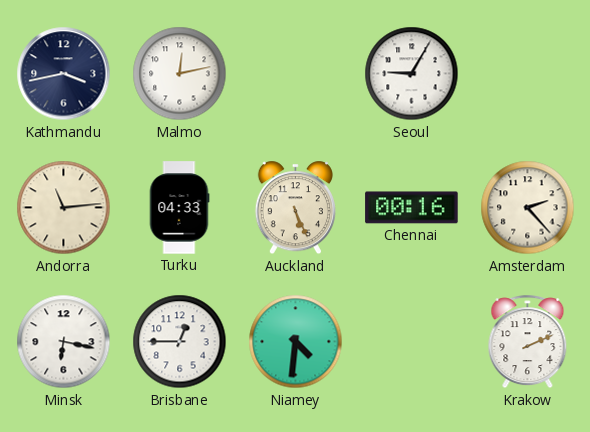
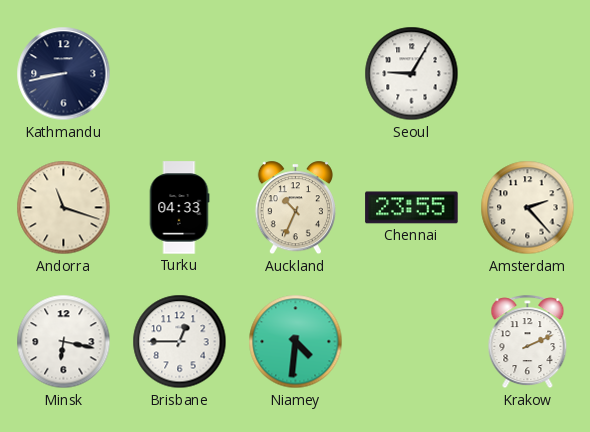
Kathmandu: 3:43 -> 8:43 (64, 74)
Malmo: 12:13 -> none (180, 74)
Andorra: 11:14 -> 11:18 (64, 208)
Auckland: 5:26 -> 10:34 (295, 208)
Chennai: 00:16 -> 23:55 (412, 208)
